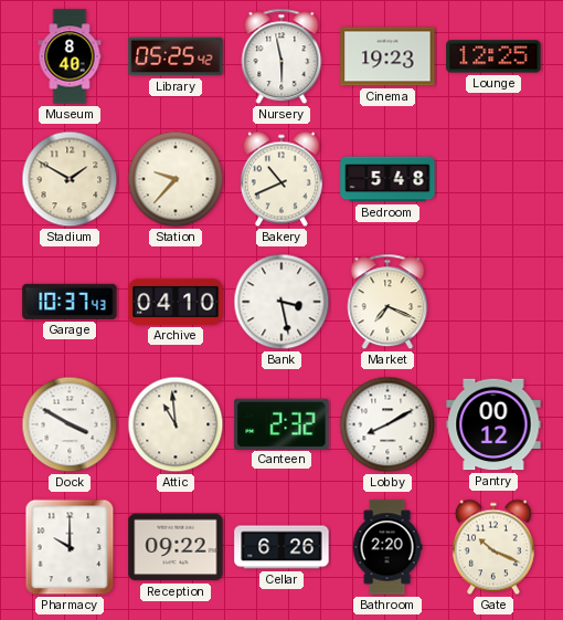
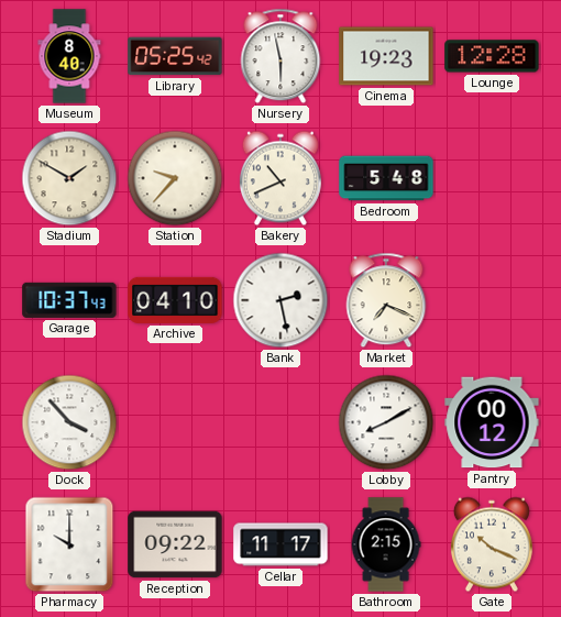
Lounge: 12:25 -> 12:28 (492, 56)
Bank: 3:28 -> 2:28 (280, 300)
Dock: 3:50 -> 3:53 (69, 422)
Attic: 10:59 -> none (176, 424)
Canteen: 2:32 -> none (281, 423)
Cellar: 6:26 -> 11:17 (280, 544)
Bathroom: 2:20 -> 2:15 (386, 544)
